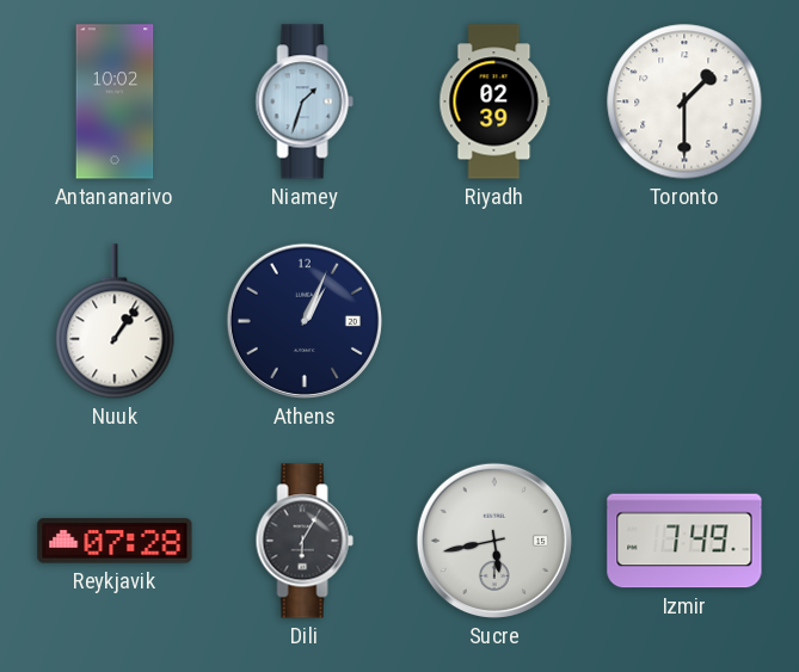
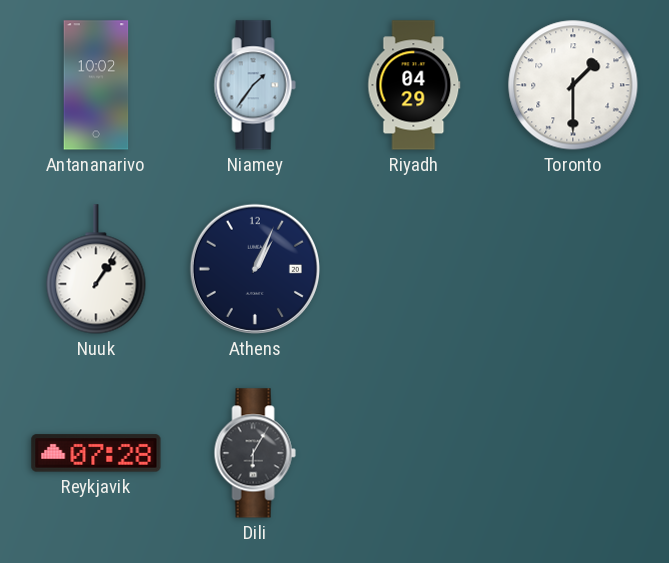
Niamey: 1:33 -> 1:36 (255, 85)
Riyadh: 02:39 -> 04:29 (414, 85)
Sucre: 5:43 -> none (494, 541)
Izmir: 7:49 -> none (684, 541)
